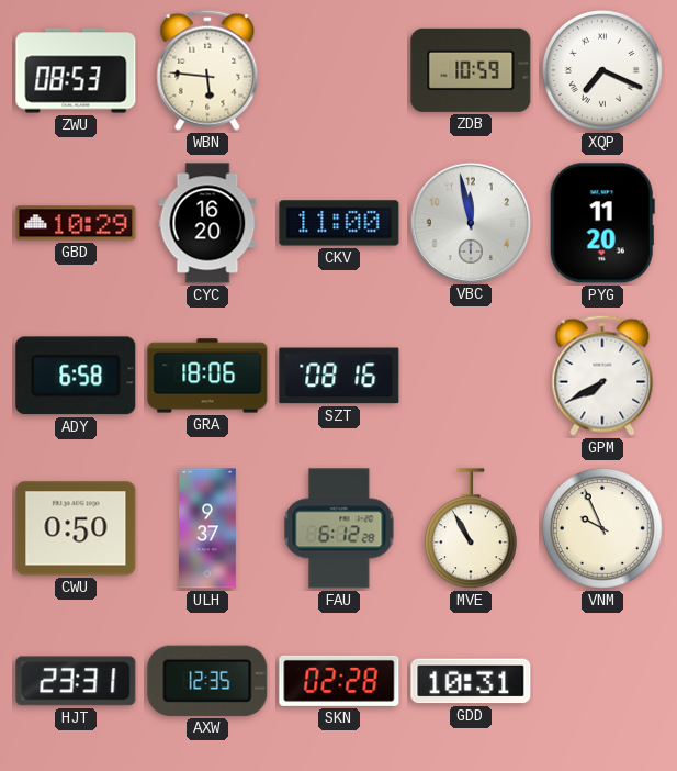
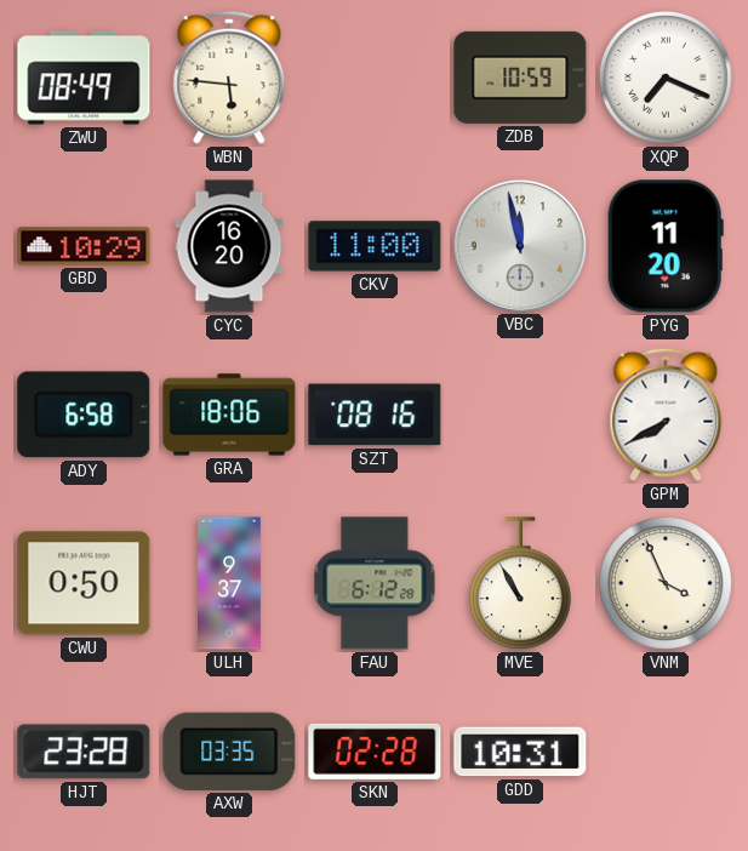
ZWU: 08:53 -> 08:49 (84, 78)
VNM: 9:56 -> 3:56 (666, 583)
HJT: 23:31 -> 23:28 (84, 752)
AXW: 12:35 -> 03:35 (229, 752)
